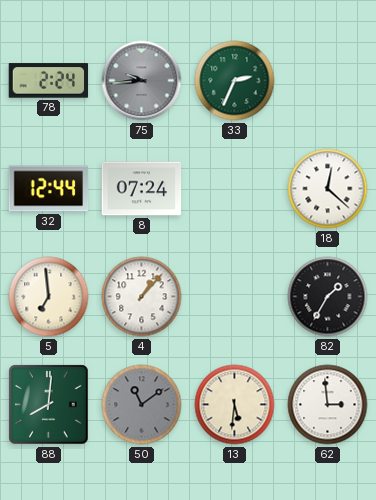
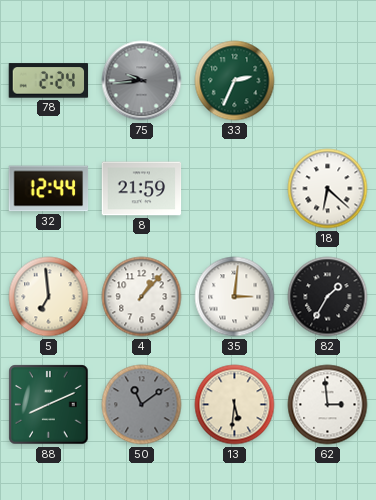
8: 07:24 -> 21:59 (142, 189)
18: 12:22 -> 6:22 (328, 189)
35: none -> 3:01 (235, 297)
88: 8:01 -> 8:11 (49, 405)
